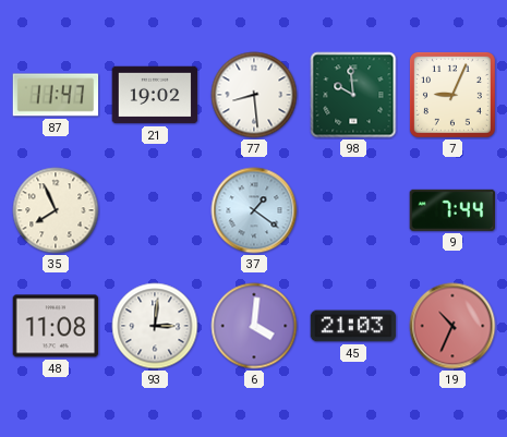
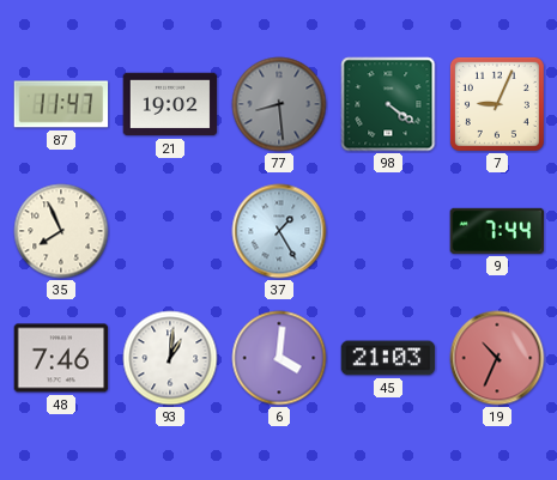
77 dial: white -> grey (279, 104)
98: 9:59 -> 4:21 (388, 104)
37: 1:21 -> 1:25 (279, 231)
48: 11:08 -> 7:46 (61, 358)
93: 3:01 -> 1:01 (170, 358)
